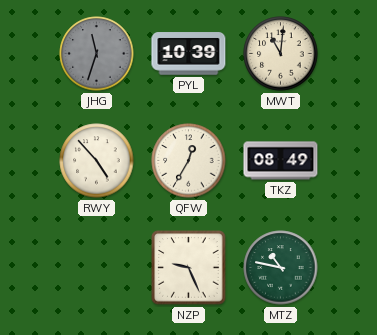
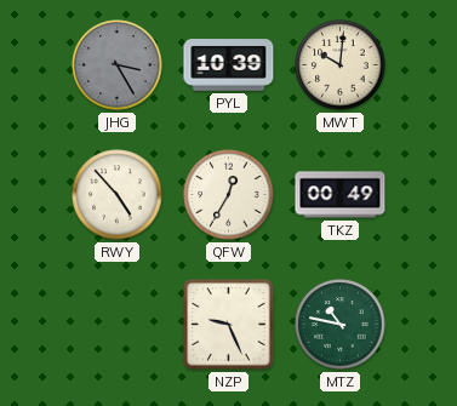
JHG: 11:33 -> 3:25 (118, 65)
MWT: 11:01 -> 10:01 (341, 65)
TKZ: 08:49 -> 00:49 (341, 195)
